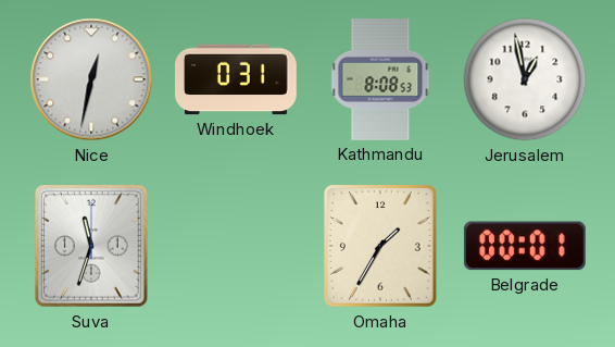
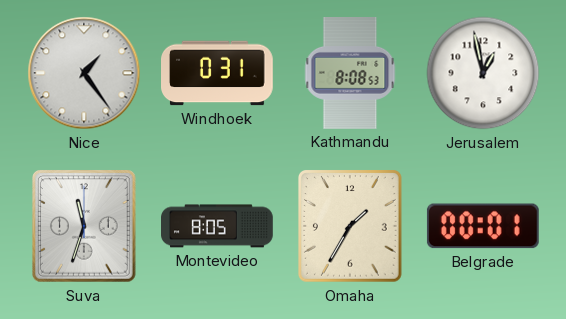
Nice: 12:32 -> 1:24 (84, 73)
Montevideo: none -> 8:05 (218, 226)
